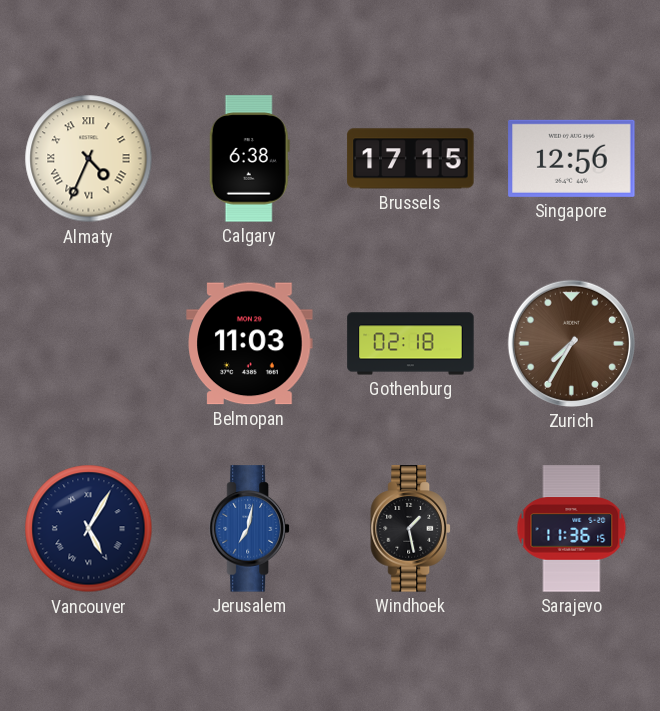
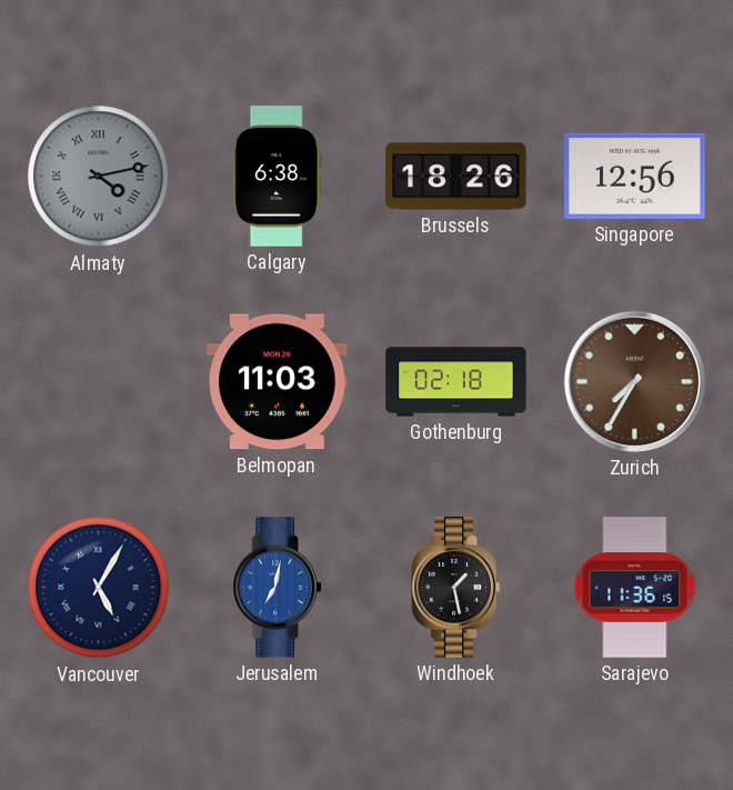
Almaty: 4:34 -> 4:13 (99, 177)
Almaty dial: cream -> grey (99, 177)
Brussels: 17:15 -> 18:26 (456, 177)
